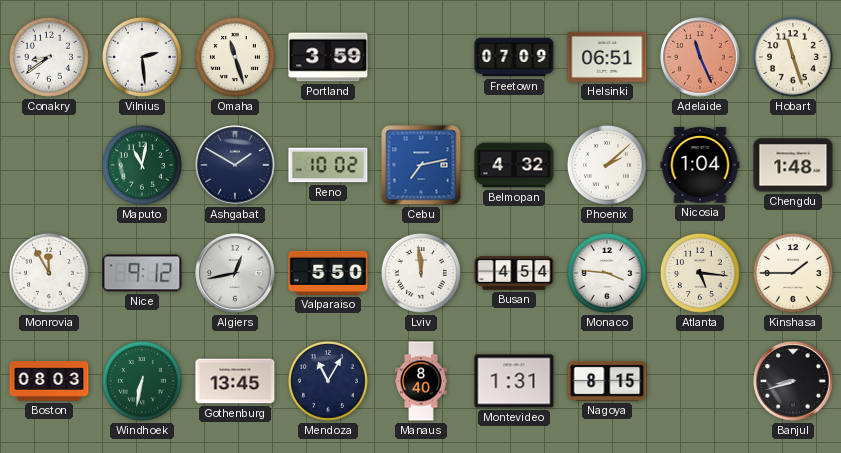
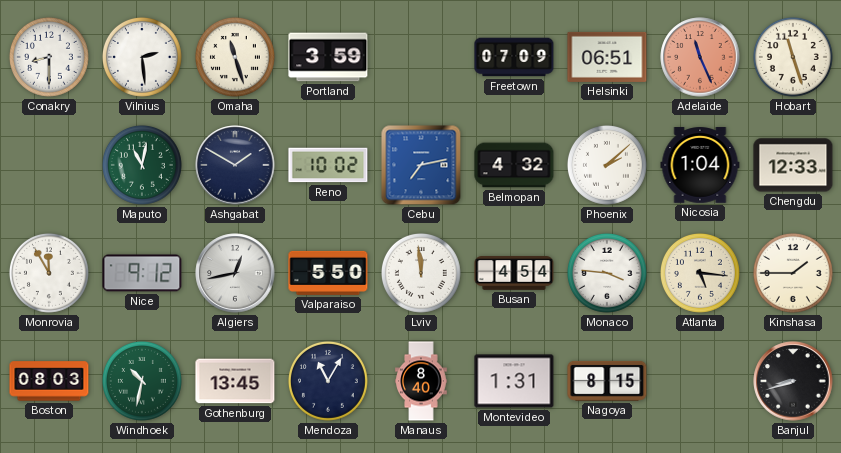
Conakry: 8:39 -> 8:30 (49, 57)
Chengdu: 1:48 -> 12:33 (793, 165)
Windhoek: 6:32 -> 10:32 (142, 381)
